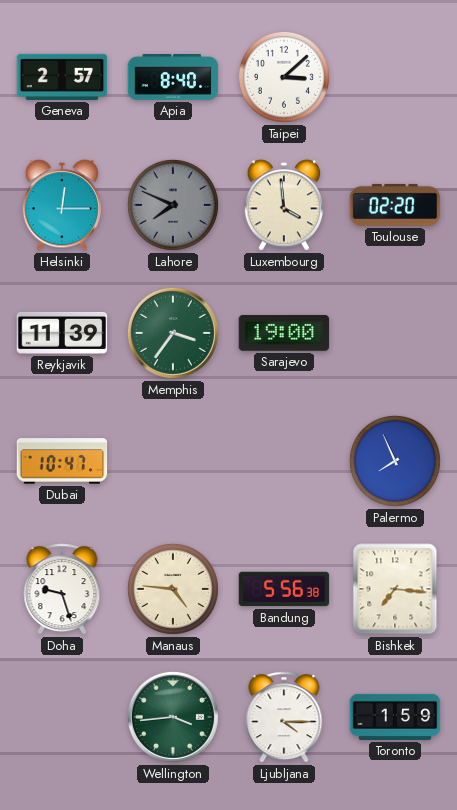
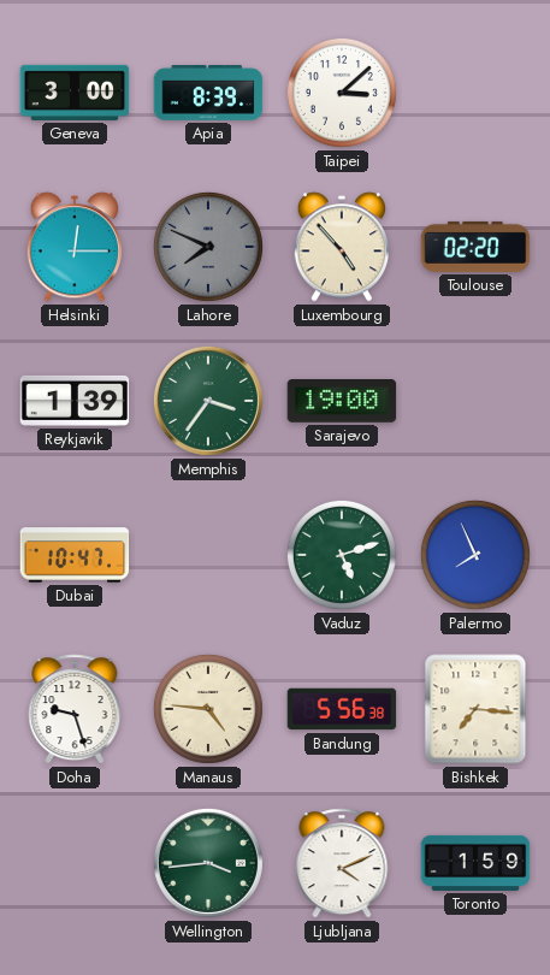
Geneva: 2:57 -> 3:00 (75, 93)
Apia: 8:40 -> 8:39 (208, 94)
Luxembourg: 3:59 -> 4:53 (342, 247)
Reykjavik: 11:39 -> 1:39 (75, 401)
Vaduz: none -> 5:12 (342, 555)
Ljubljana: 4:15 -> 4:11 (342, 863)
